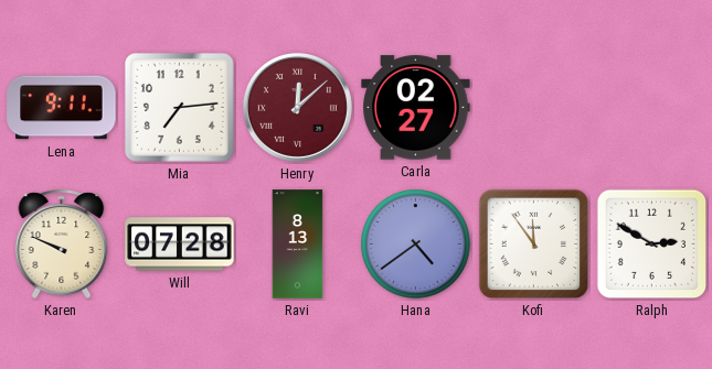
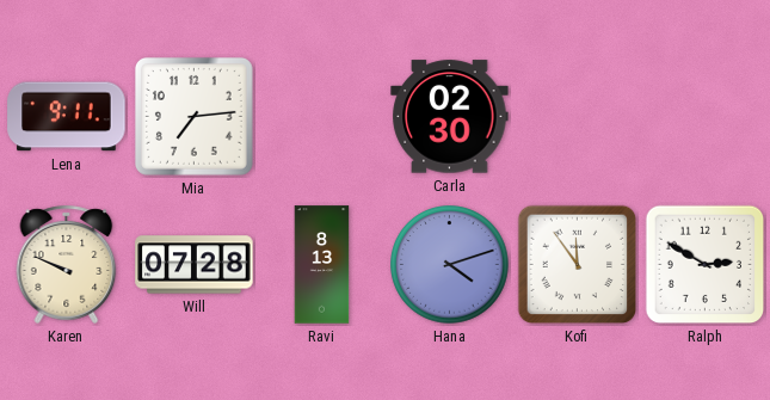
Henry: 12:08 -> none (297, 107)
Carla: 02:27 -> 02:30 (450, 117)
Hana: 4:39 -> 4:12 (450, 265)
